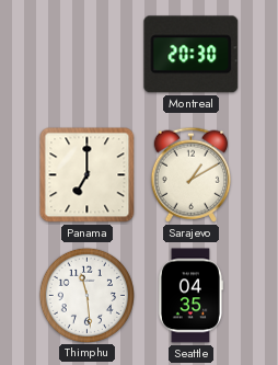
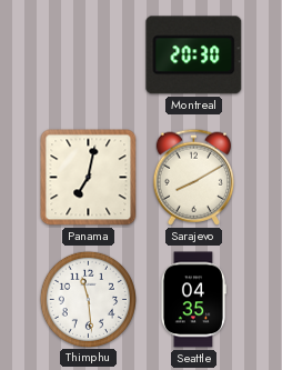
Panama: 7:00 -> 7:02 (89, 178)
Sarajevo: 1:10 -> 8:10 (193, 177)
